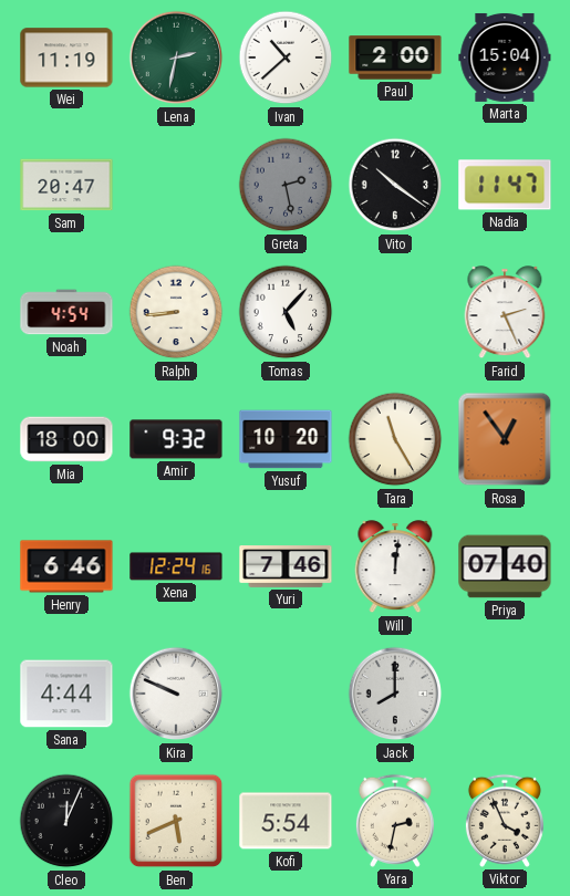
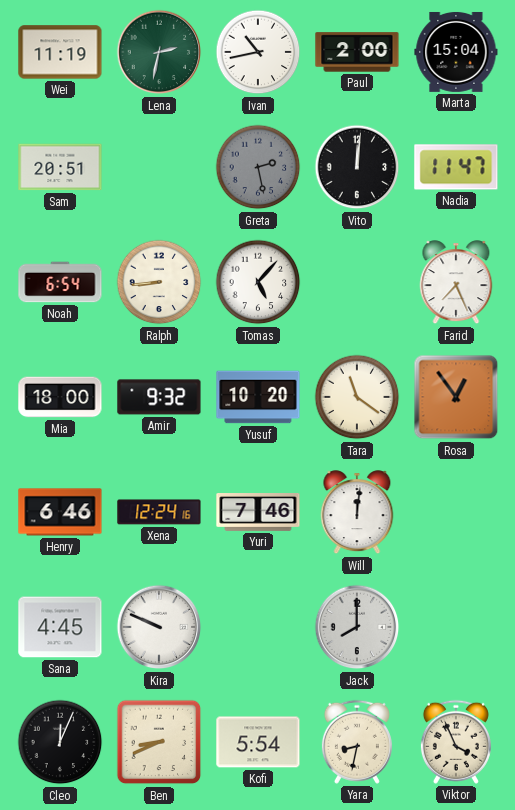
Ivan: 10:38 -> 10:43 (258, 52)
Sam: 20:47 -> 20:51 (60, 167)
Vito: 10:21 -> 12:01 (357, 167)
Noah: 4:54 -> 6:54 (60, 282)
Farid: 2:26 -> 7:26 (456, 283)
Tara: 11:25 -> 11:21 (357, 397)
Priya: 07:40 -> none (505, 566)
Sana: 4:44 -> 4:45 (60, 627)
Ben: 5:41 -> 8:41 (159, 742)
Yara: 2:32 -> 8:32 (357, 742)
